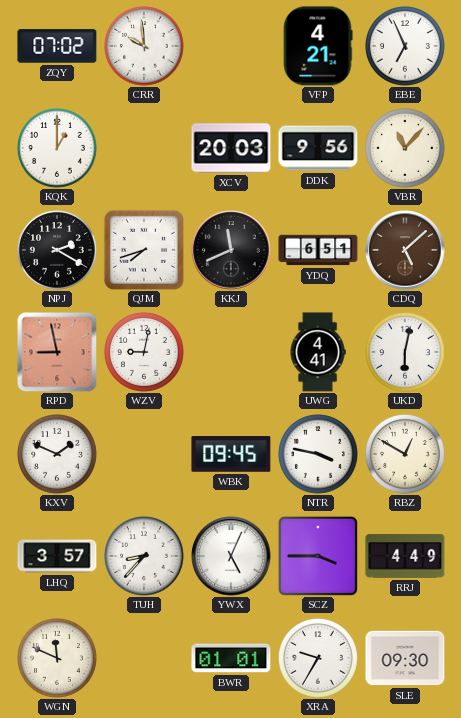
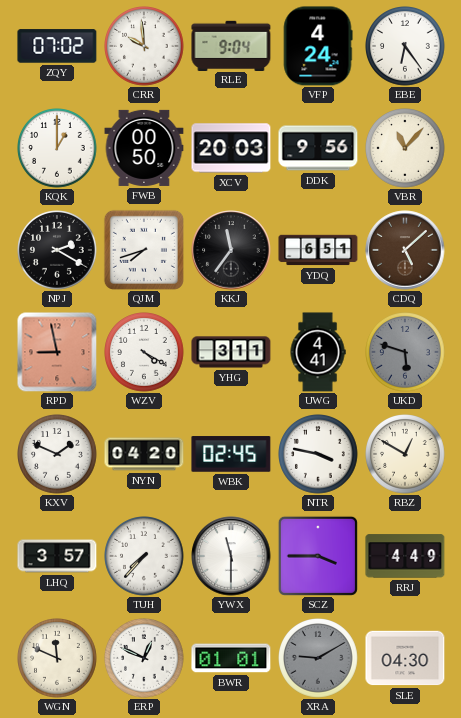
RLE: none -> 9:04 (231, 45)
VFP: 4:21 -> 4:24 (318, 46)
EBE: 6:56 -> 6:24 (406, 47)
FWB: none -> 00:50 (144, 148)
KKJ: 11:41 -> 11:36 (231, 250)
WZV: 9:02 -> 4:20 (145, 353)
YHG: none -> 3:11 (231, 352)
UKD: 6:02 -> 5:48 (406, 353)
UKD dial: white -> grey (406, 353)
NYN: none -> 04:20 (144, 454)
WBK: 09:45 -> 02:45 (231, 454)
TUH: 8:37 -> 7:37 (145, 557)
YWX: 5:04 -> 11:30 (231, 556)
ERP: none -> 12:49 (145, 659)
XRA: 9:35 -> 9:10 (319, 659)
XRA dial: white -> grey (319, 659)
SLE: 09:30 -> 04:30 (405, 658)
